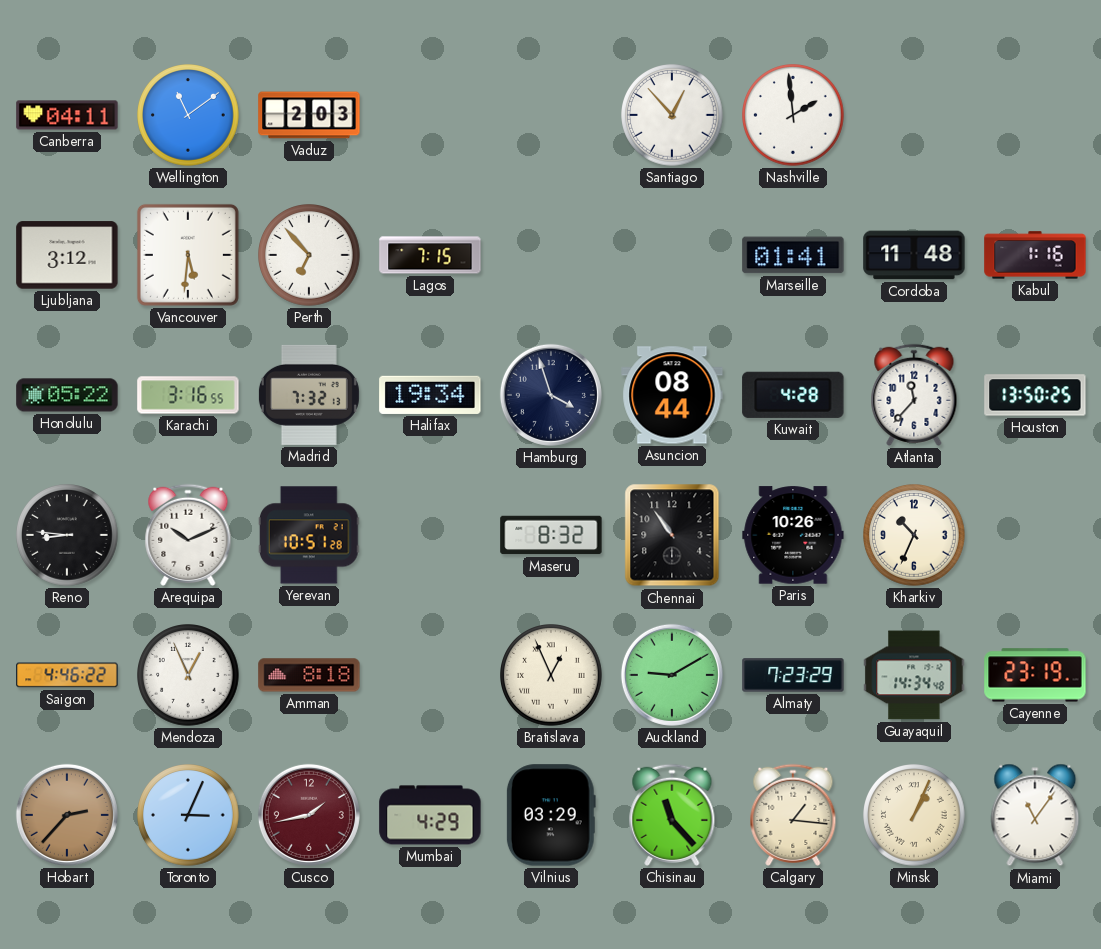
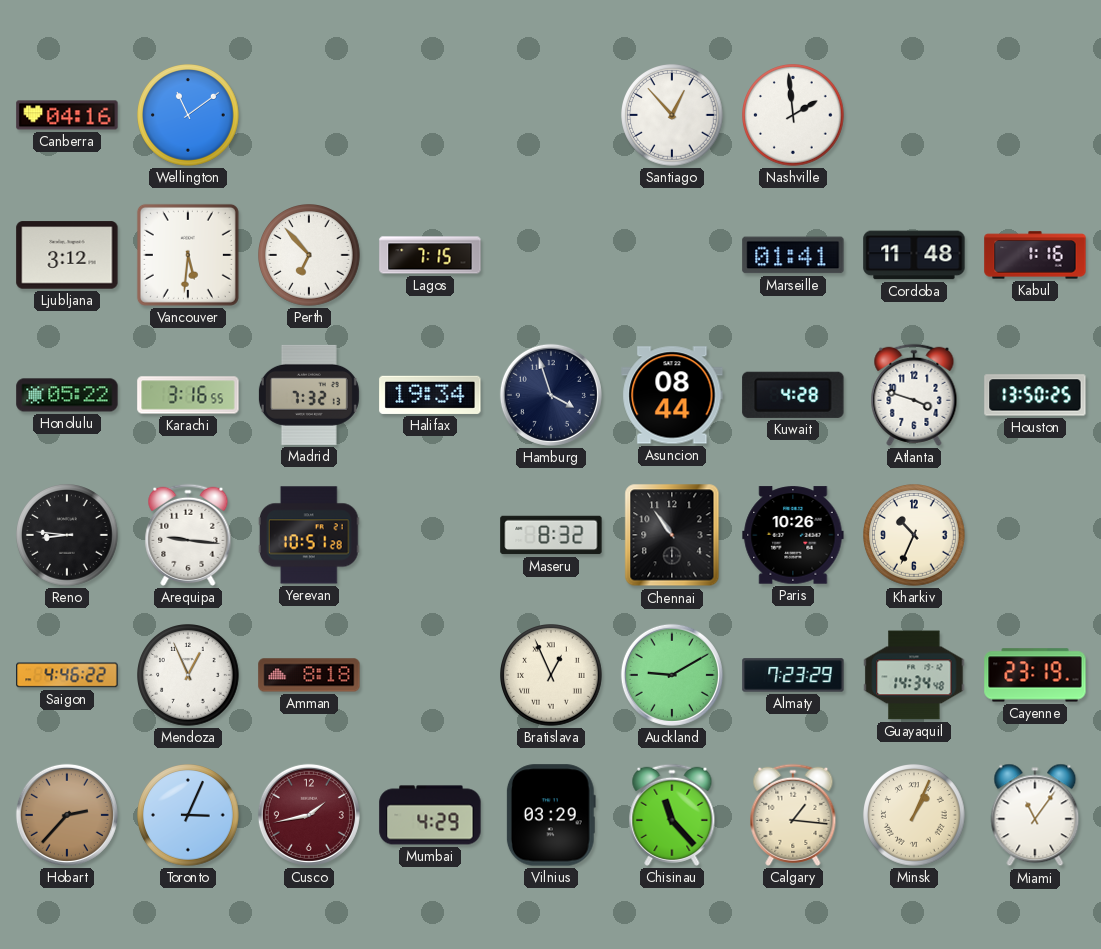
Canberra: 04:11 -> 04:16 (67, 115)
Vaduz: 2:03 -> none (309, 115)
Atlanta: 11:37 -> 3:48 (914, 395)
Arequipa: 10:11 -> 9:16 (188, 535)
